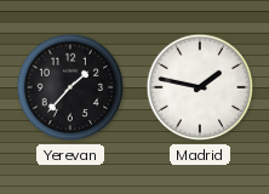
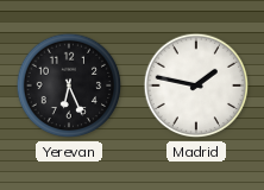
Yerevan: 1:37 -> 6:26 (69, 85)
